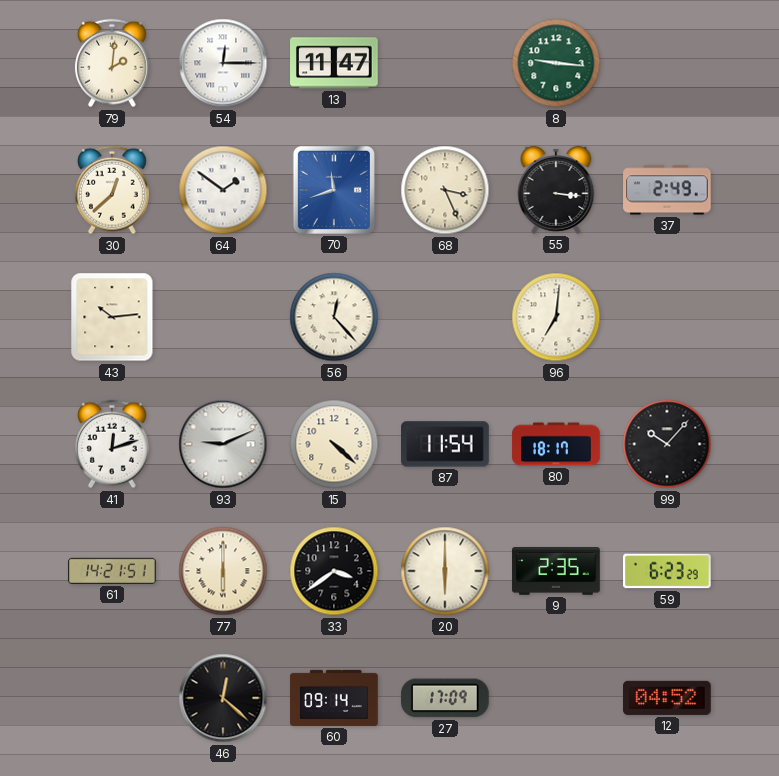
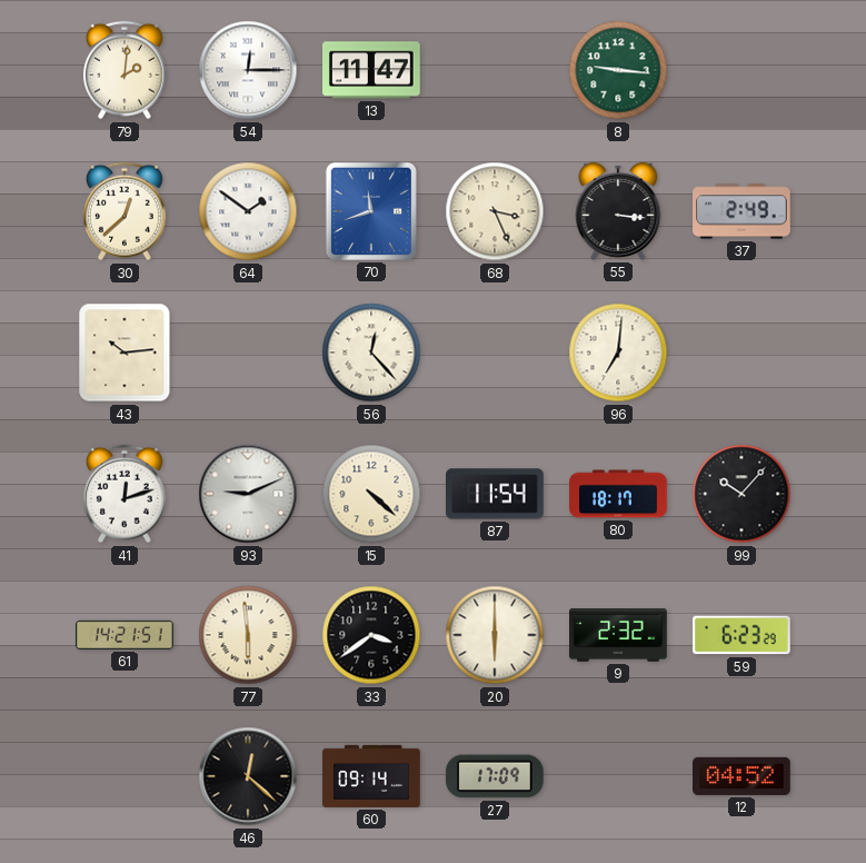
77: 6:00 -> 5:59 (248, 635)
9: 2:35 -> 2:32 (618, 635)
